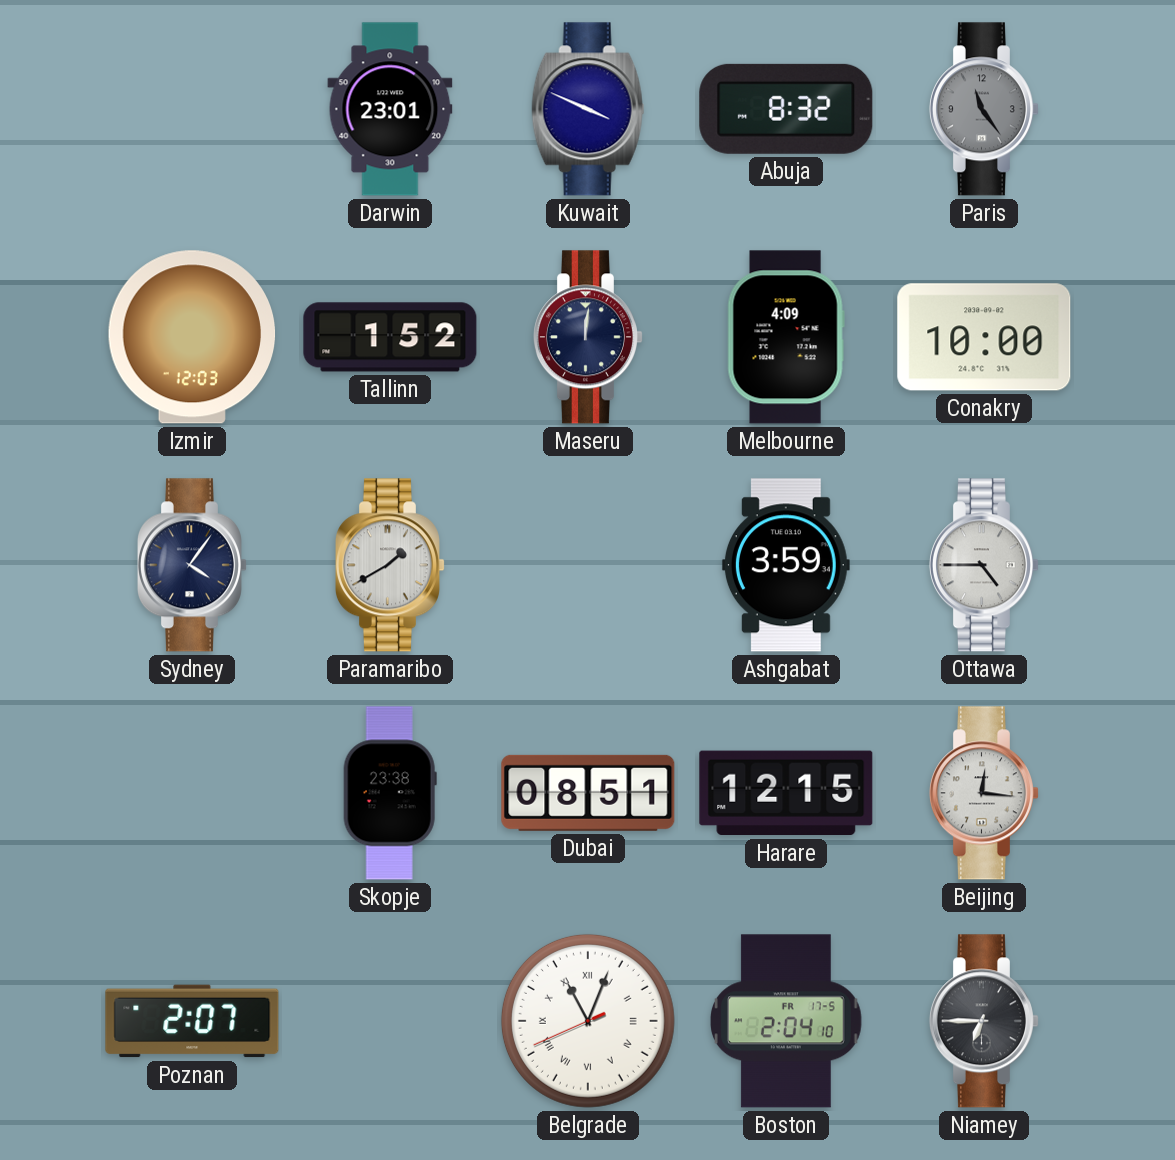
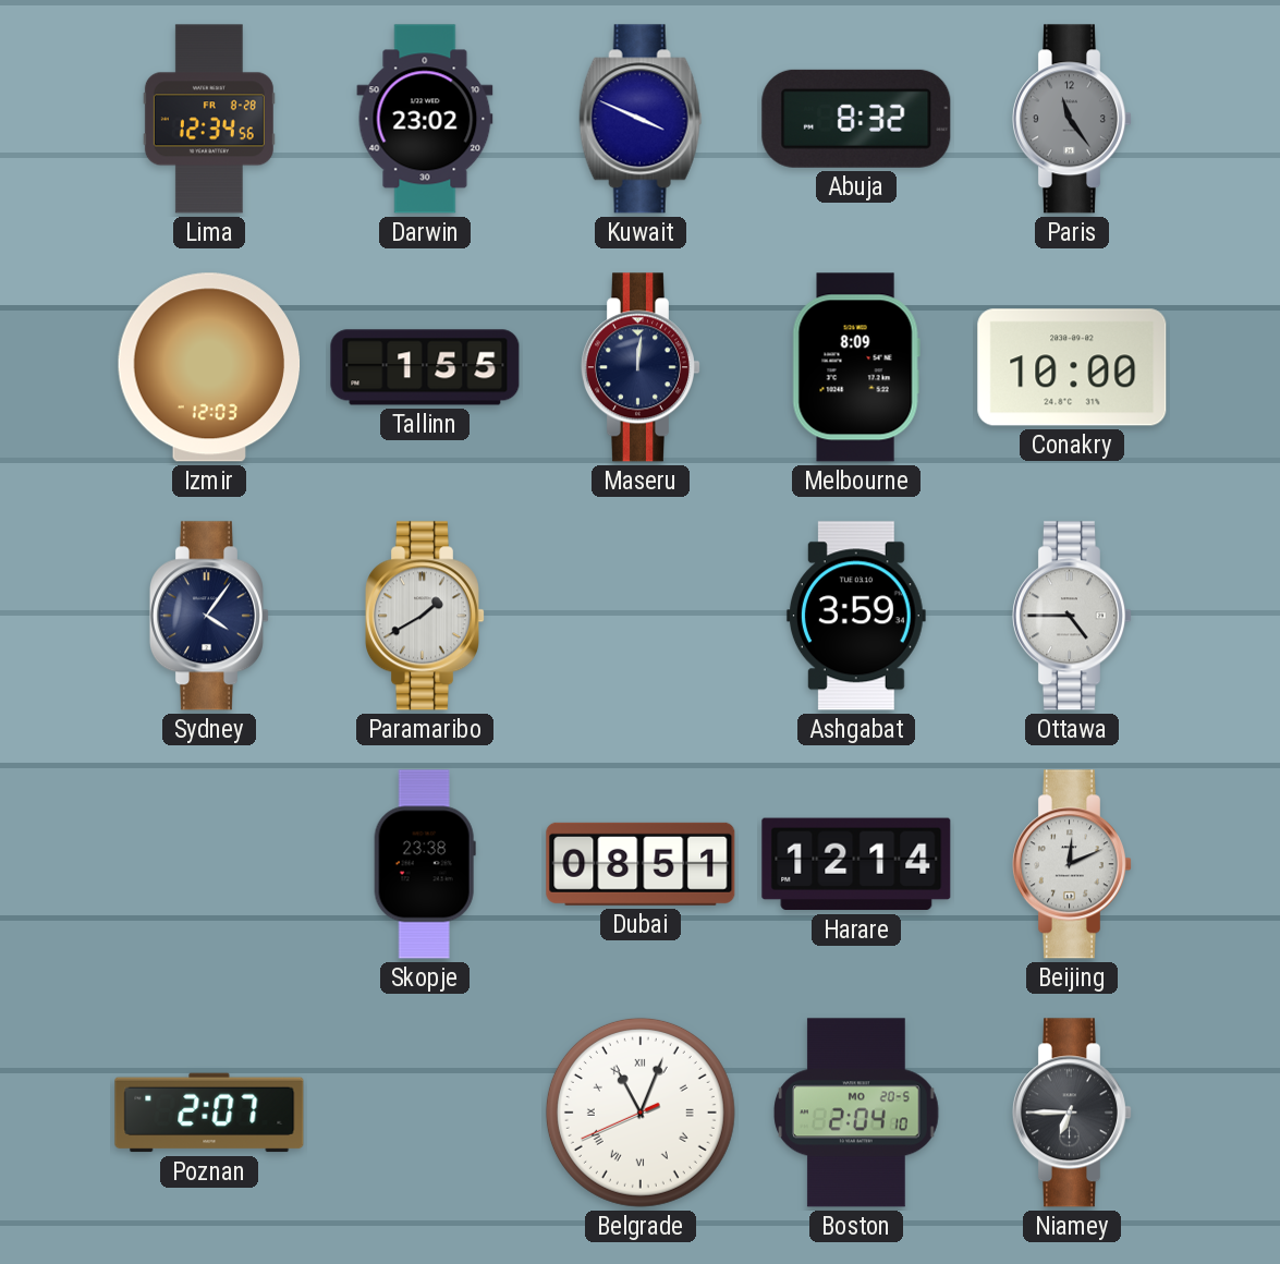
Lima: none -> 12:34 (209, 119)
Darwin: 23:01 -> 23:02 (425, 119)
Tallinn: 1:52 -> 1:55 (425, 367)
Melbourne: 4:09 -> 8:09 (856, 367)
Harare: 12:15 -> 12:14 (856, 864)
Beijing: 12:16 -> 12:11 (1072, 864)
Boston date: FR 17-5 -> MO 20-5 (857, 1113)
